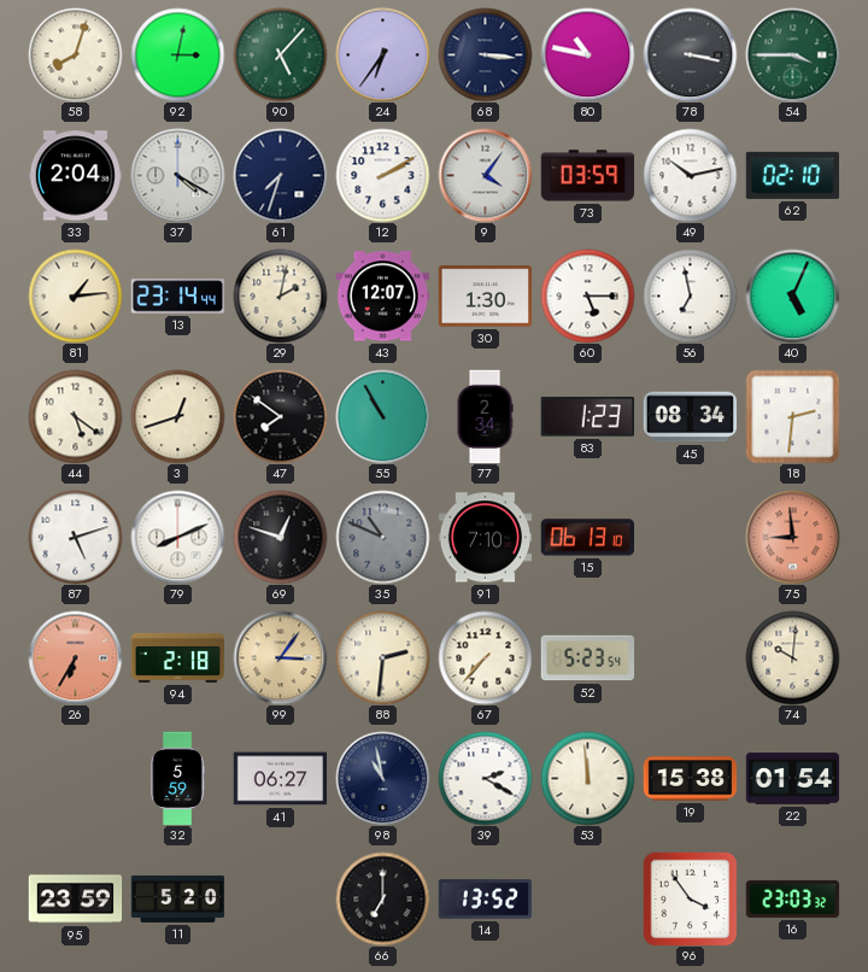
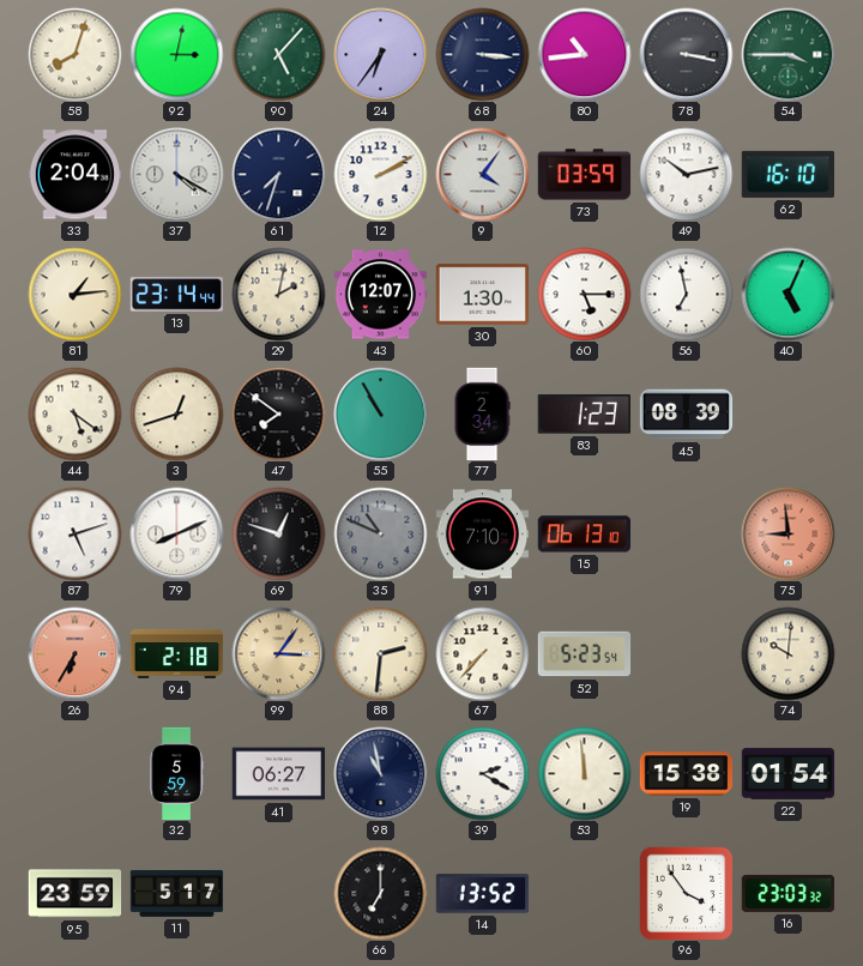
80: 10:47 -> 10:44 (584, 54)
62: 02:10 -> 16:10 (787, 174)
45: 08:34 -> 08:39 (686, 415)
18: 2:31 -> none (792, 416)
11: 5:20 -> 5:17 (176, 893)
